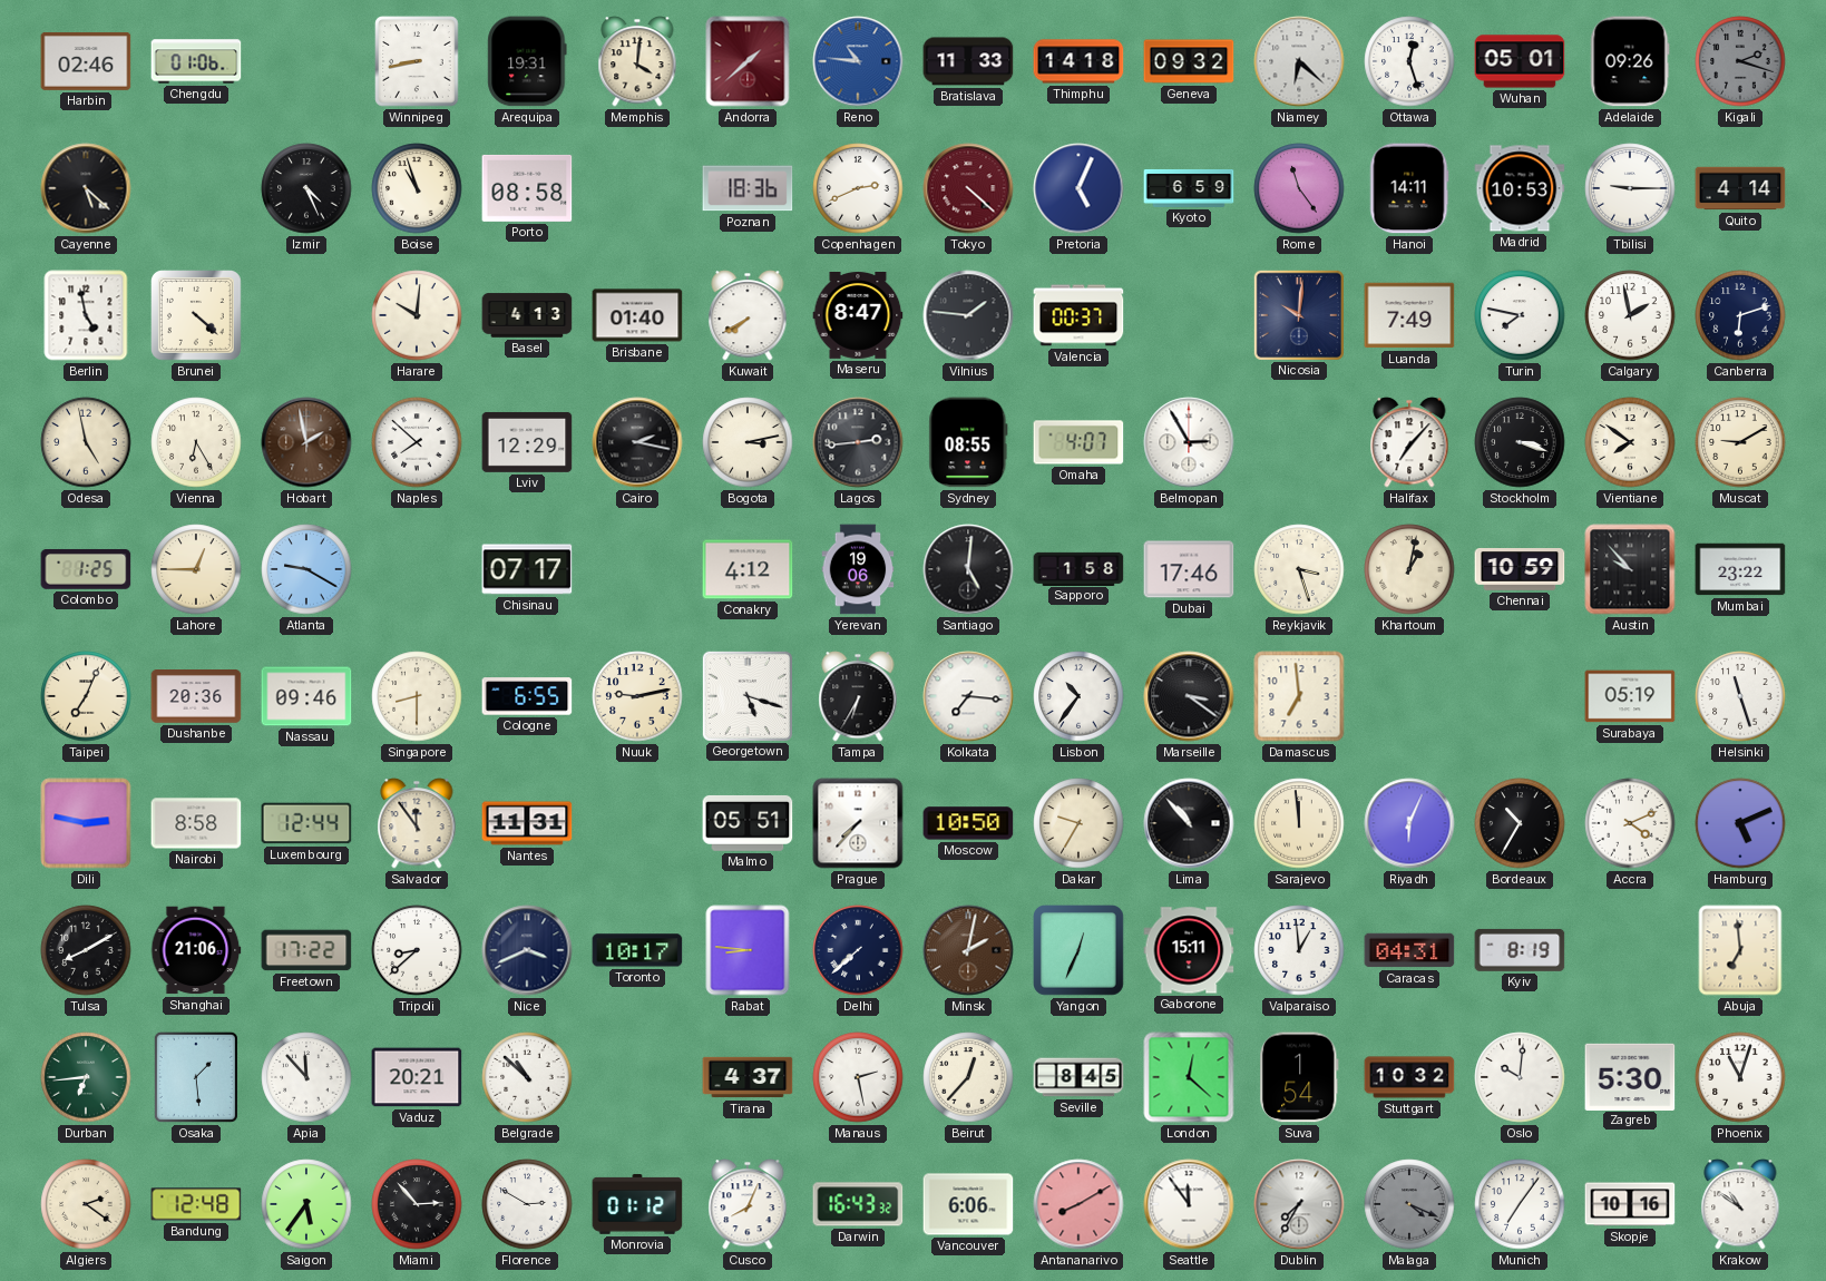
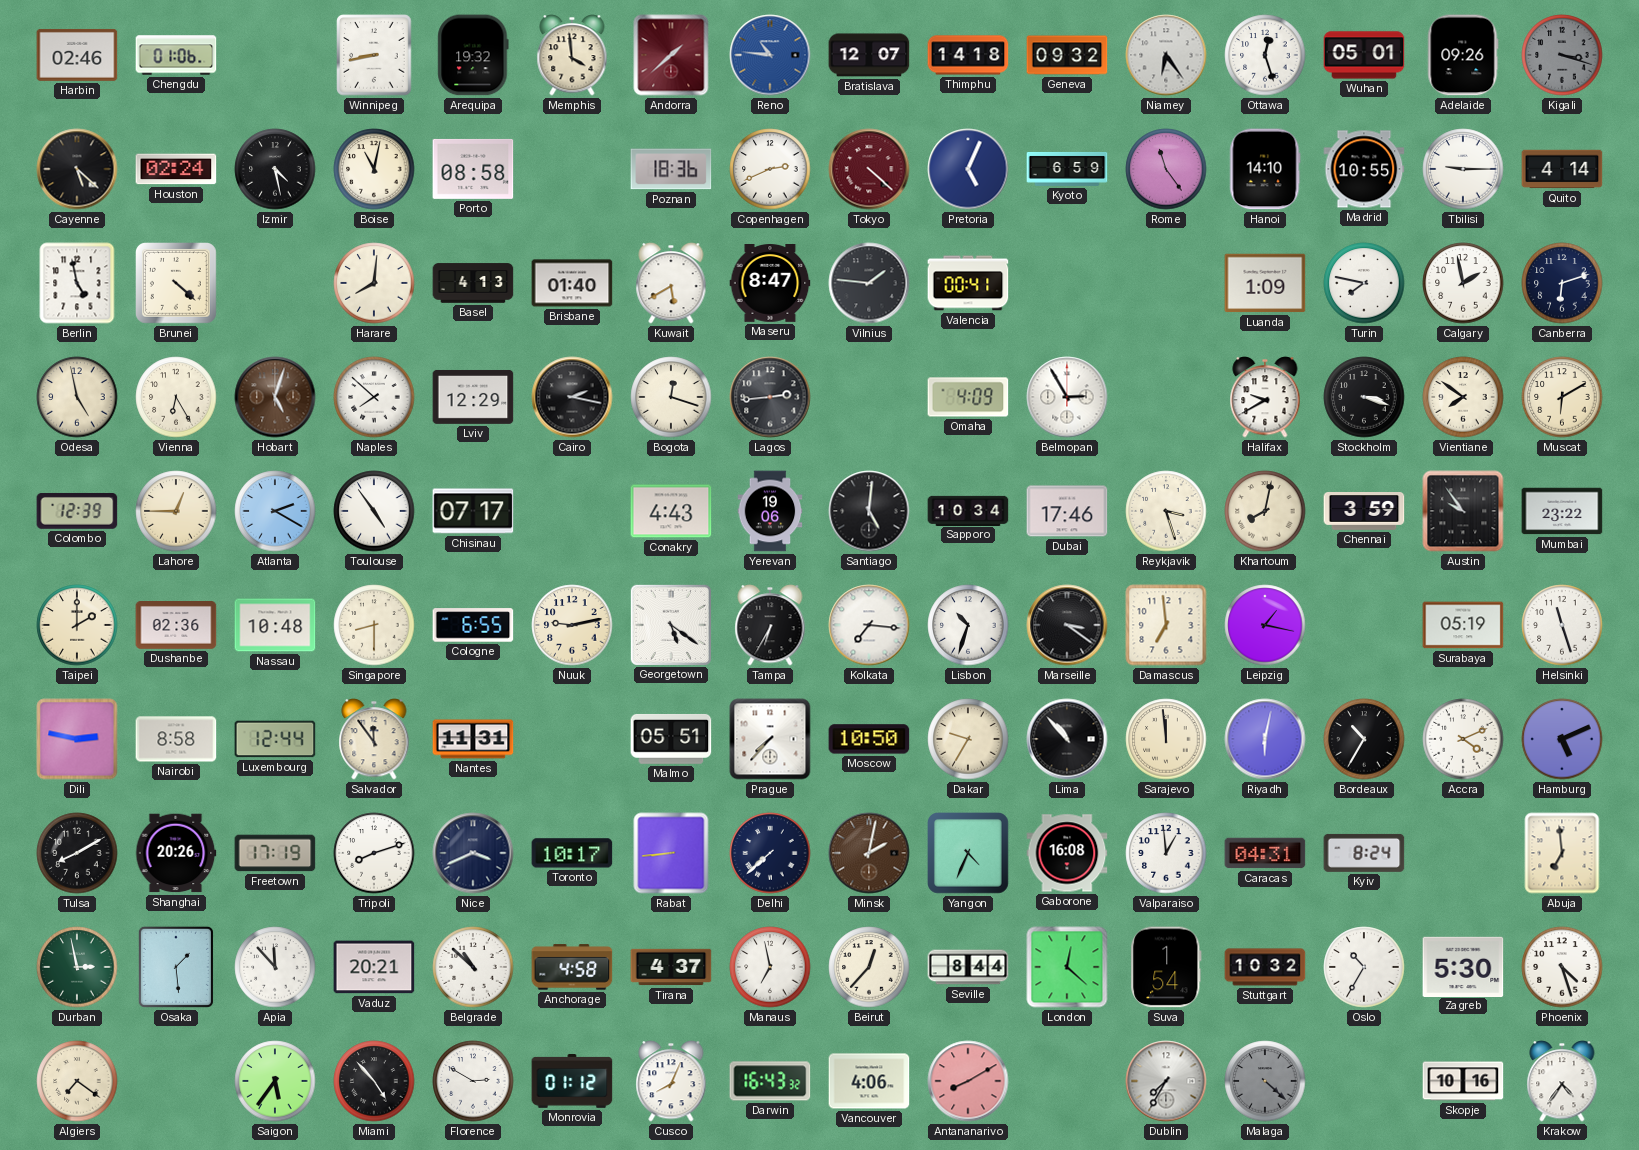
Arequipa: 19:31 -> 19:32 (473, 55)
Memphis: 4:01 -> 3:59 (572, 55)
Bratislava: 11:33 -> 12:07 (869, 55)
Niamey: 6:22 -> 6:24 (1166, 55)
Kigali: 2:18 -> 3:18 (1562, 55)
Houston: none -> 02:24 (176, 169)
Izmir: 4:26 -> 4:28 (275, 169)
Boise: 10:57 -> 11:02 (374, 169)
Hanoi: 14:11 -> 14:10 (1265, 169)
Madrid: 10:53 -> 10:55 (1364, 169)
Harare: 10:01 -> 8:01 (374, 283)
Kuwait: 7:40 -> 5:40 (671, 283)
Valencia: 00:37 -> 00:41 (968, 283)
Nicosia: 10:01 -> none (1298, 314)
Luanda: 7:49 -> 1:09 (1265, 283)
Hobart: 1:58 -> 5:03 (275, 397)
Bogota: 3:13 -> 12:18 (671, 397)
Sydney: 08:55 -> none (968, 442)
Omaha: 4:07 -> 4:09 (968, 397)
Halifax: 7:07 -> 9:40 (1265, 397)
Muscat: 9:10 -> 6:10 (1562, 397)
Colombo: 1:25 -> 12:39 (77, 511)
Atlanta: 9:20 -> 2:20 (275, 511)
Toulouse: none -> 4:54 (374, 511)
Conakry: 4:12 -> 4:43 (671, 511)
Sapporo: 1:58 -> 10:34 (968, 510)
Khartoum: 1:02 -> 8:02 (1265, 511)
Chennai: 10:59 -> 3:59 (1364, 512)
Austin: 9:53 -> 9:54 (1463, 511)
Taipei: 7:04 -> 2:00 (77, 625)
Dushanbe: 20:36 -> 02:36 (176, 626)
Nassau: 09:46 -> 10:48 (275, 625)
Georgetown: 5:18 -> 5:21 (670, 624)
Lisbon: 10:36 -> 10:33 (968, 625)
Leipzig: none -> 1:17 (1265, 625)
Riyadh: 6:04 -> 6:02 (1265, 739)
Shanghai: 21:06 -> 20:26 (176, 853)
Freetown: 17:22 -> 17:19 (275, 853)
Tripoli: 8:38 -> 8:12 (374, 853)
Rabat: 8:46 -> 8:44 (671, 853)
Yangon: 12:34 -> 4:34 (969, 854)
Gaborone: 15:11 -> 16:08 (1067, 853)
Kyiv: 8:19 -> 8:24 (1364, 853)
Durban: 6:44 -> 2:58 (77, 967)
Anchorage: none -> 4:58 (572, 967)
Manaus: 2:28 -> 6:58 (770, 967)
Seville: 8:45 -> 8:44 (968, 967)
Oslo: 10:01 -> 10:35 (1364, 967)
Phoenix: 11:03 -> 4:27 (1562, 967)
Algiers: 2:21 -> 7:21 (77, 1081)
Bandung: 12:48 -> none (196, 1204)
Miami: 2:53 -> 4:53 (374, 1081)
Vancouver: 6:06 -> 4:06 (869, 1081)
Seattle: 11:54 -> none (1189, 1204)
Malaga: 4:19 -> 4:22 (1265, 1081)
Munich: 7:06 -> none (1520, 1204)
Krakow: 10:51 -> 4:36 (1562, 1081)
